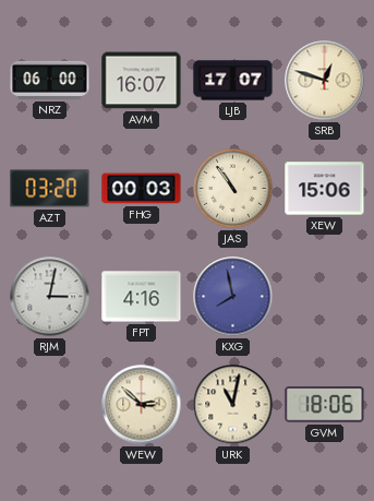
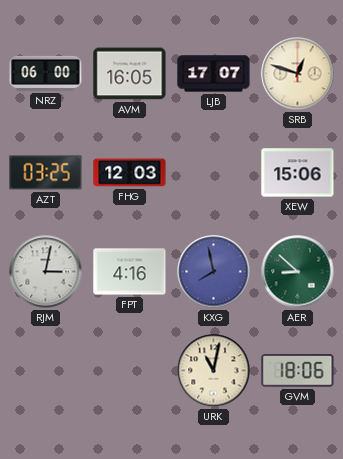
AVM: 16:07 -> 16:05 (130, 74)
AZT: 03:20 -> 03:25 (46, 173)
FHG: 00:03 -> 12:03 (130, 173)
JAS: 10:54 -> none (233, 189)
AER: none -> 8:52 (298, 272)
WEW: 2:52 -> none (142, 405)
